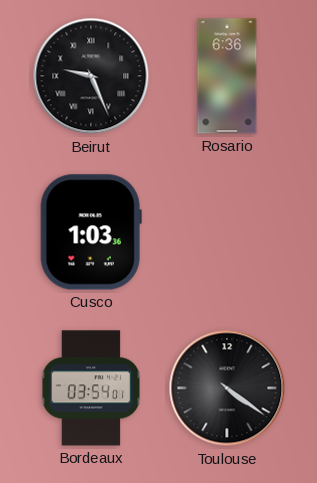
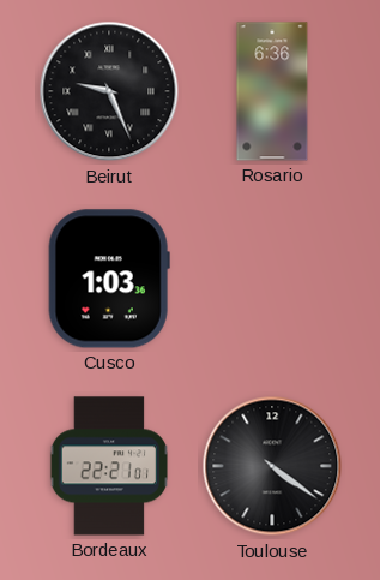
Bordeaux: 03:54 -> 22:21 (108, 466)
